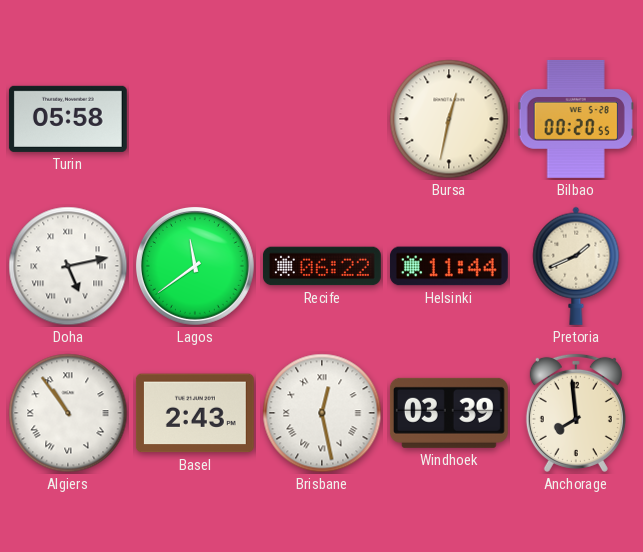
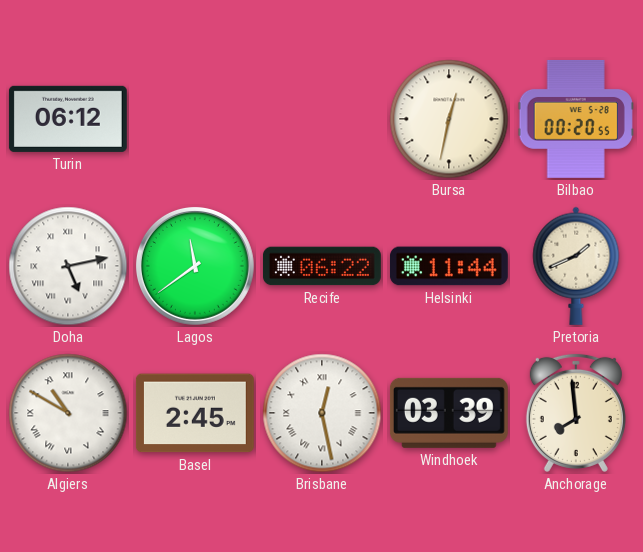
Turin: 05:58 -> 06:12 (68, 119)
Algiers: 10:54 -> 10:50 (68, 413)
Basel: 2:43 -> 2:45 (195, 413)
